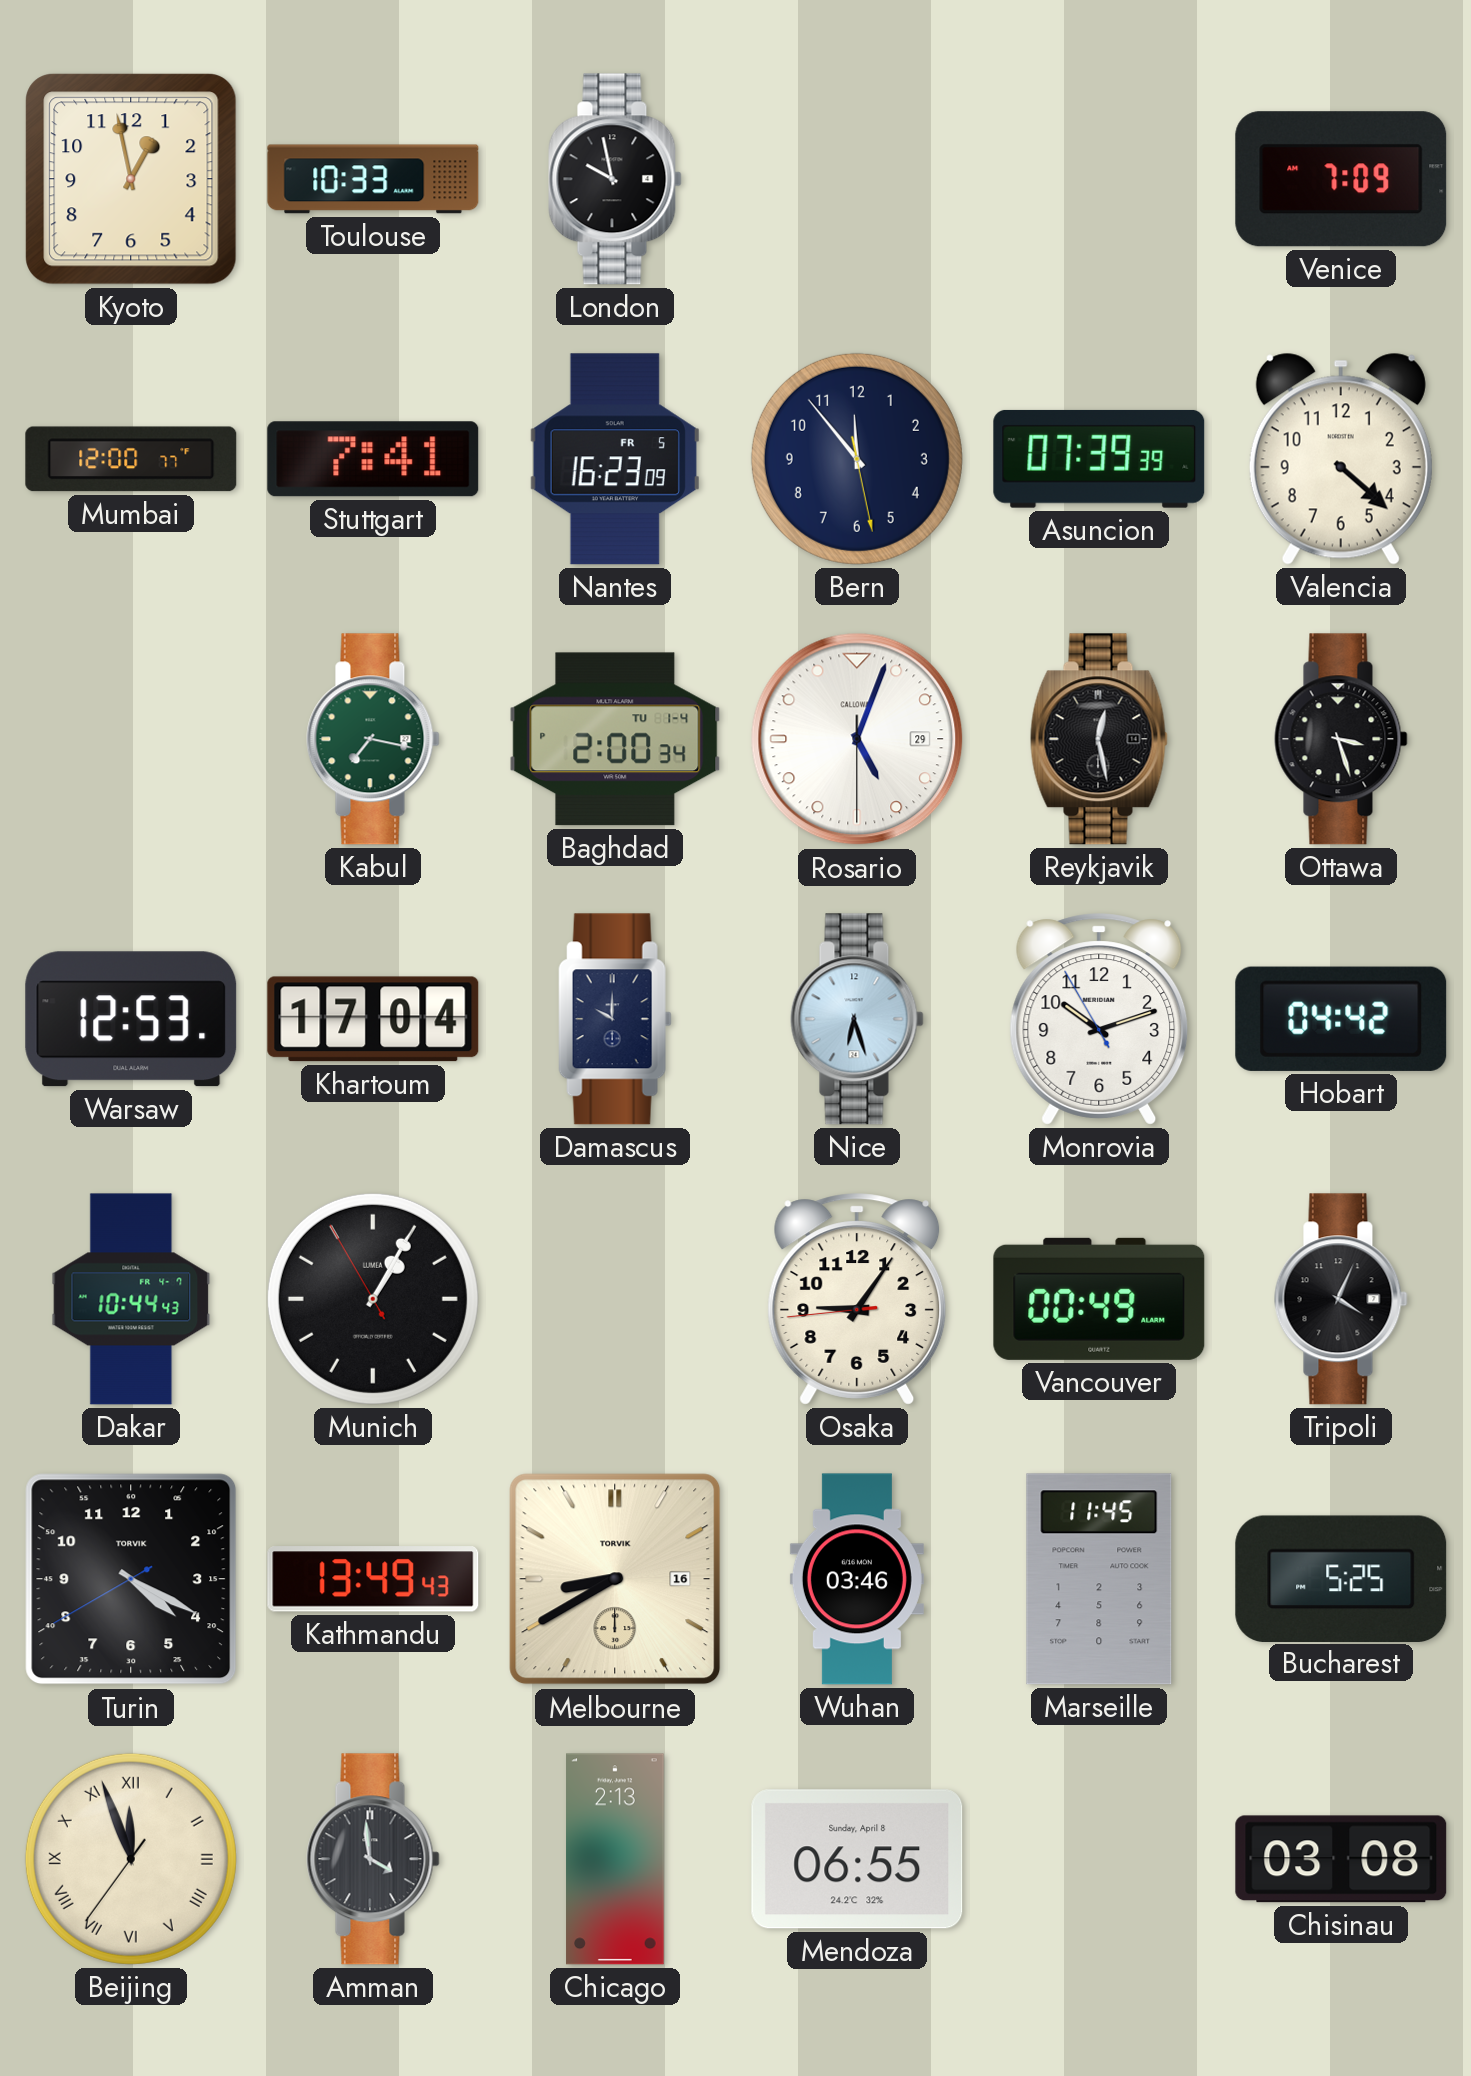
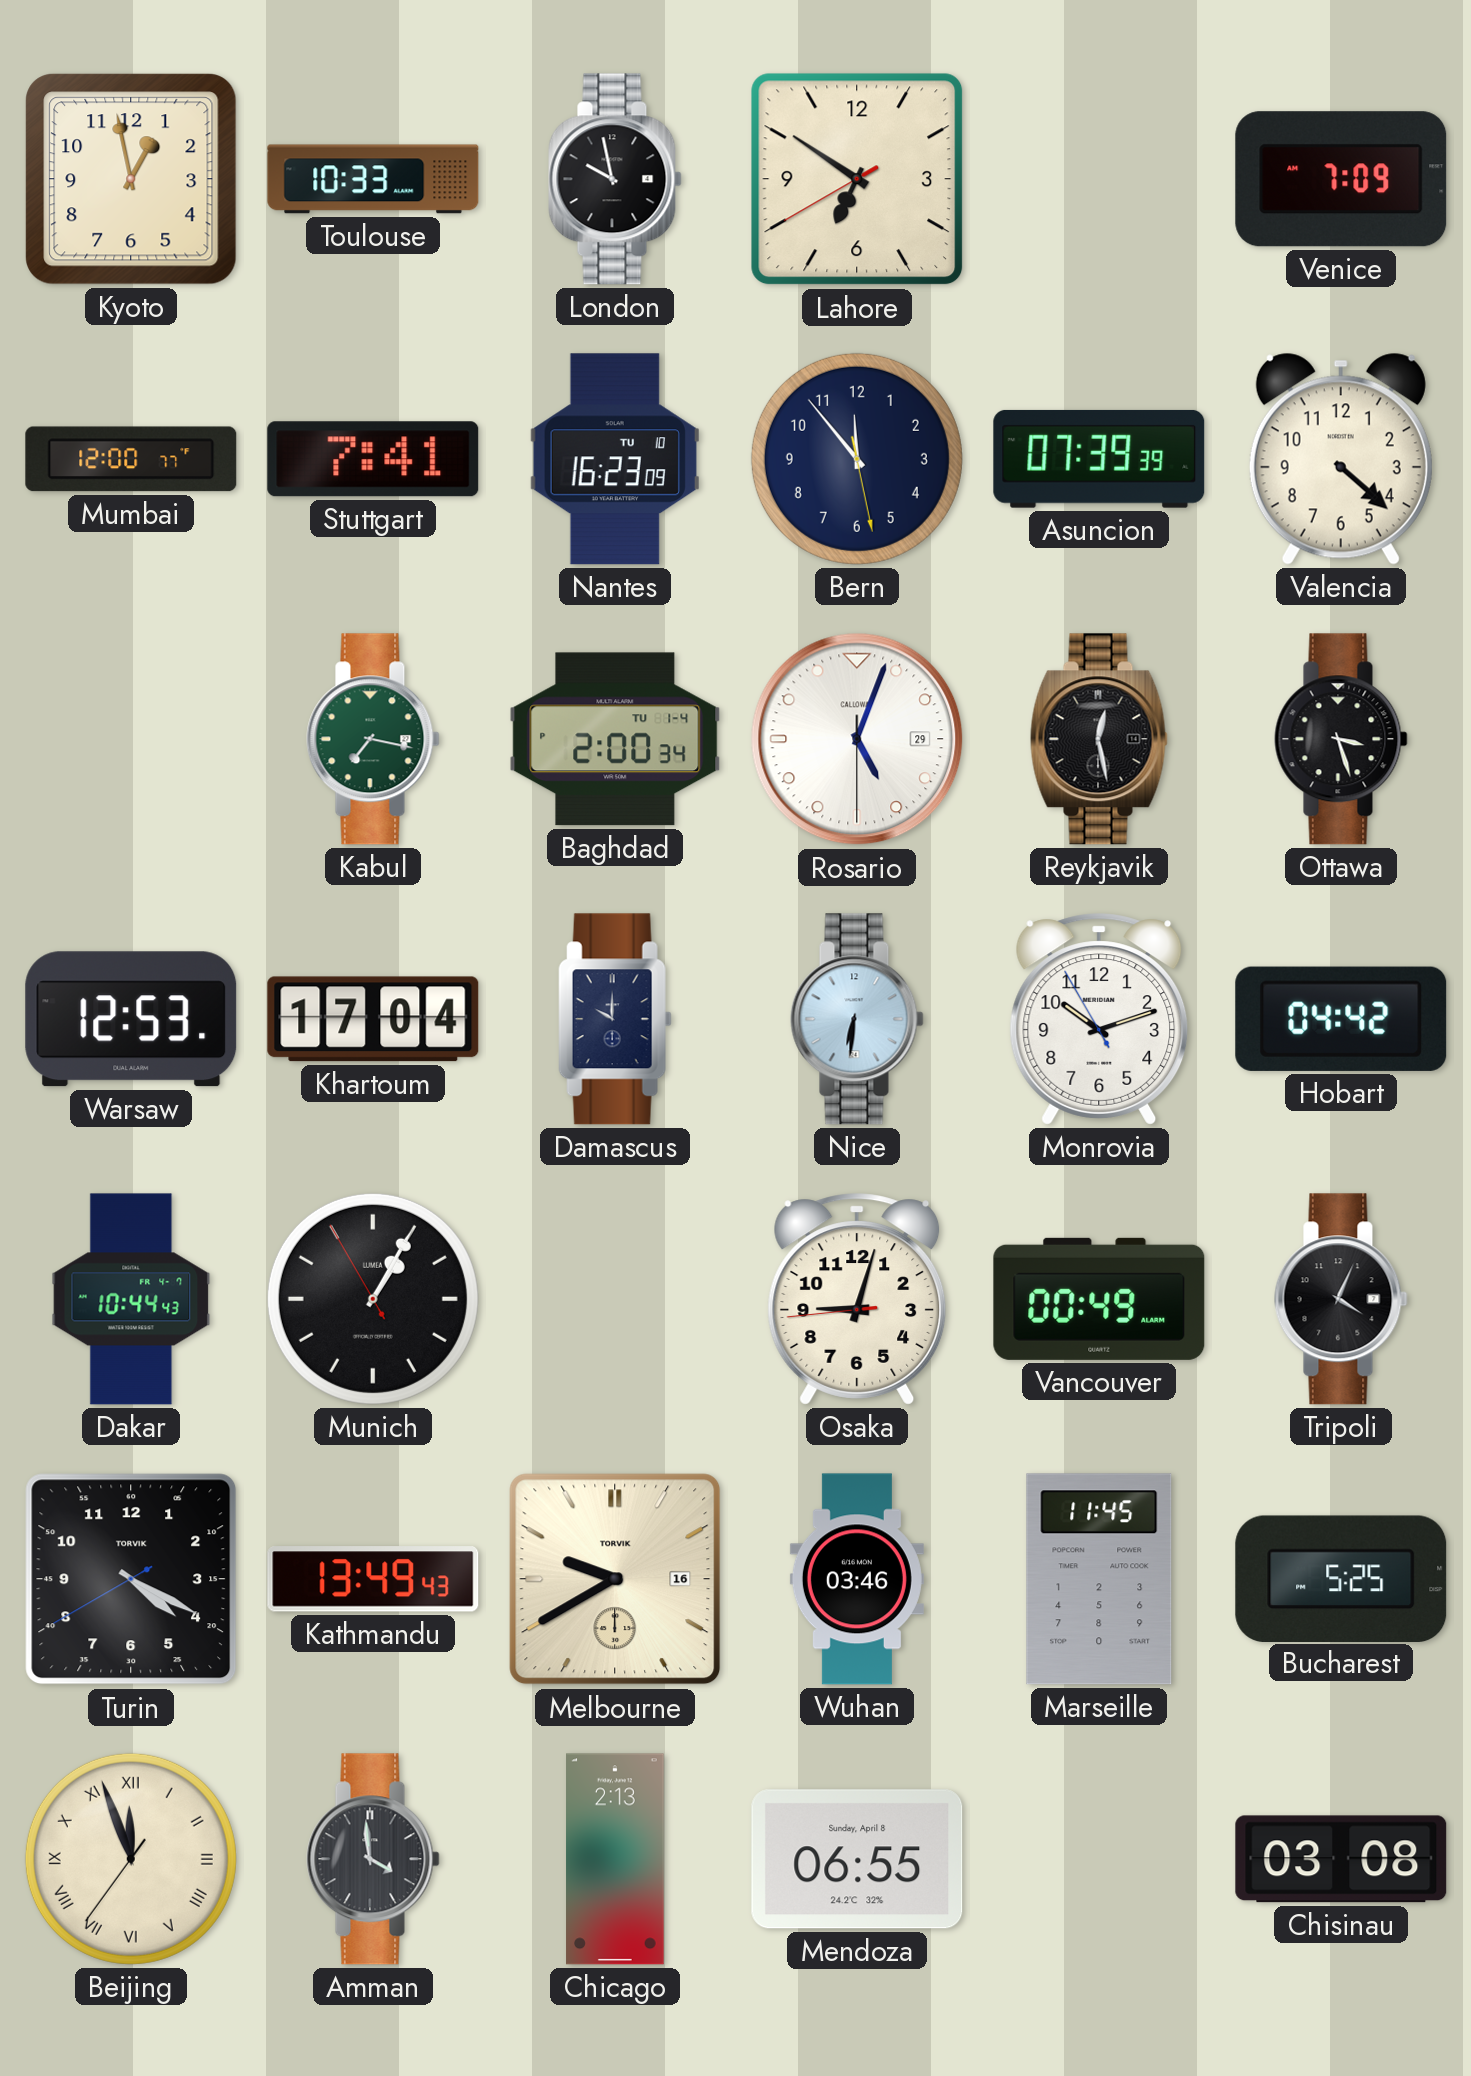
Lahore: none -> 6:50 (857, 179)
Nantes date: FR 5 -> TU 10 (615, 459)
Nice: 6:27 -> 6:31 (857, 1019)
Osaka: 9:05 -> 9:02 (857, 1299)
Melbourne: 8:40 -> 9:40 (615, 1579)
